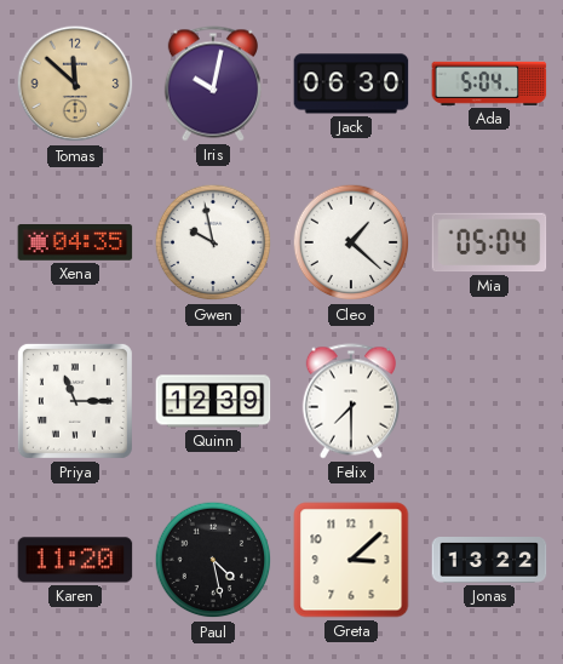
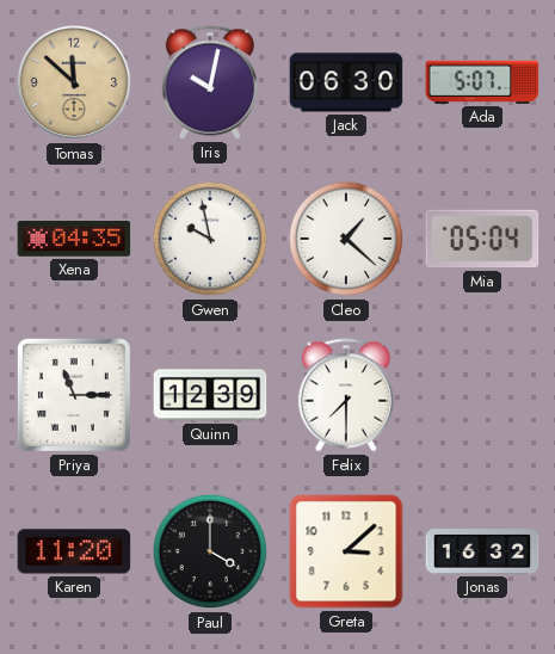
Ada: 5:04 -> 5:07 (482, 82)
Paul: 4:28 -> 4:00 (210, 551)
Jonas: 13:22 -> 16:32 (482, 553)
